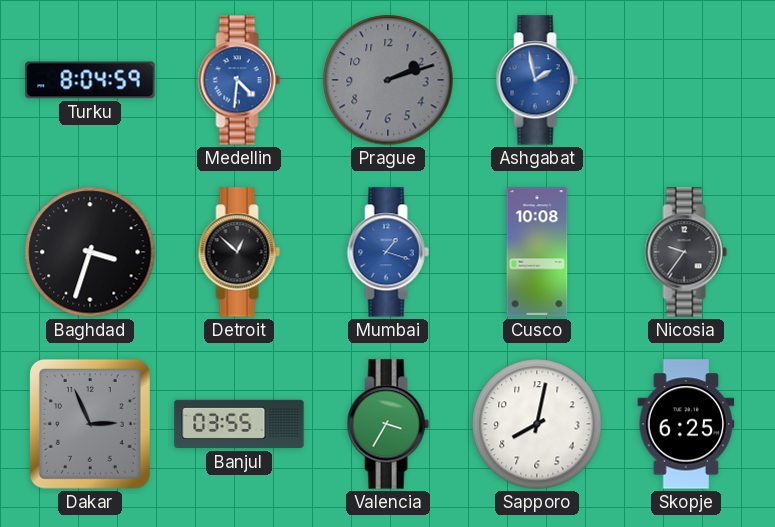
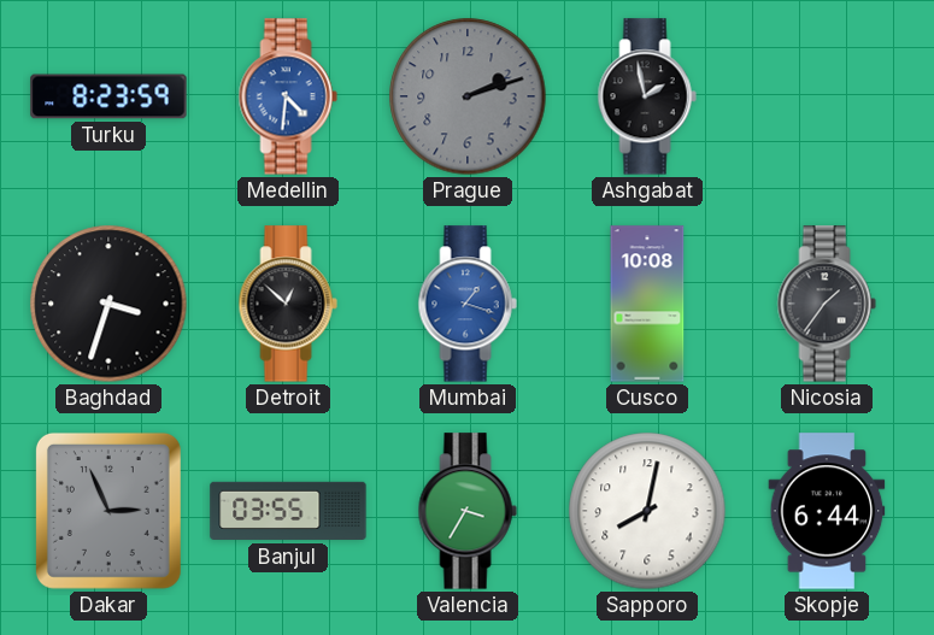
Turku: 8:04 -> 8:23 (108, 96)
Ashgabat dial: blue -> black (647, 96)
Nicosia: 9:36 -> 1:36 (827, 304)
Skopje: 6:25 -> 6:44 (827, 511)
